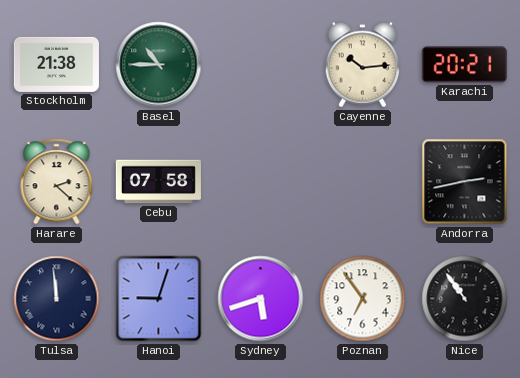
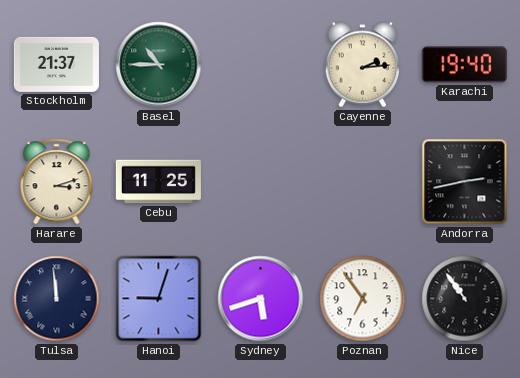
Stockholm: 21:38 -> 21:37 (56, 64)
Cayenne: 10:14 -> 2:14 (363, 65)
Karachi: 20:21 -> 19:40 (464, 65)
Harare: 2:22 -> 3:12 (57, 182)
Cebu: 07:58 -> 11:25 (158, 182)
